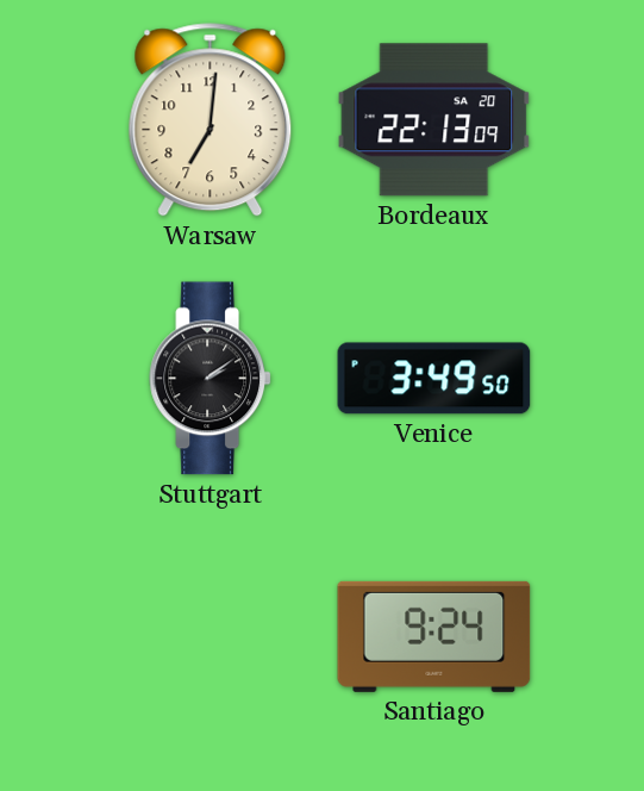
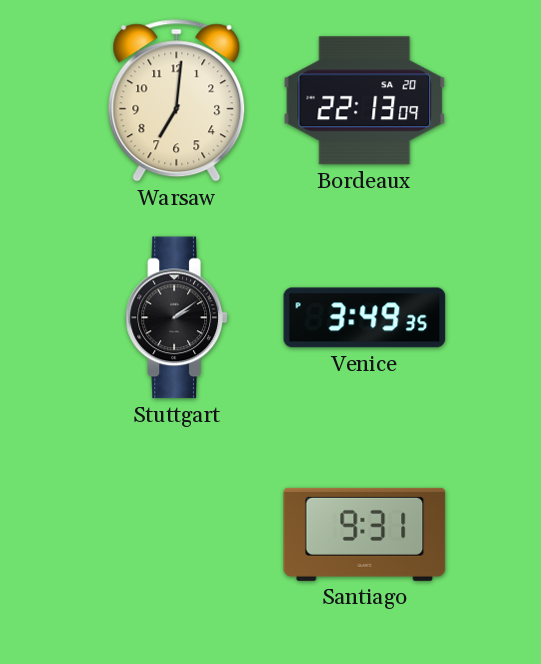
Venice: 3:49:50 -> 3:49:35 (365, 318)
Santiago: 9:24 -> 9:31 (365, 534)
